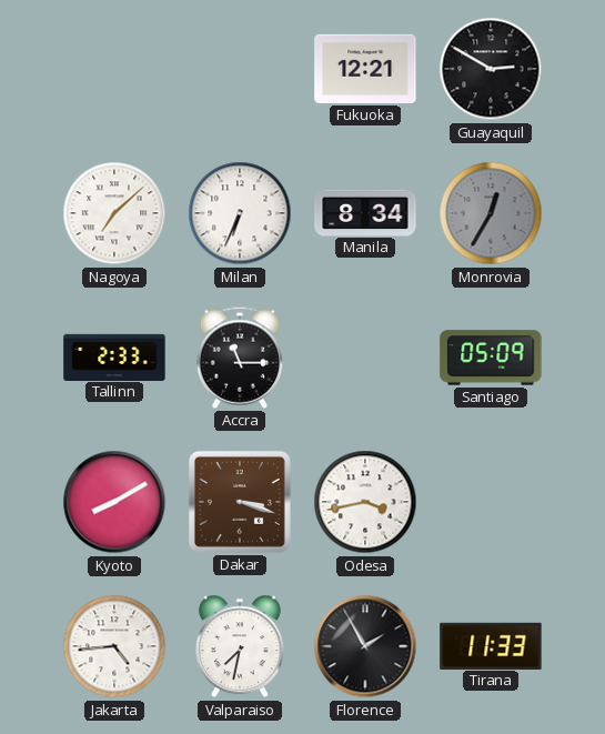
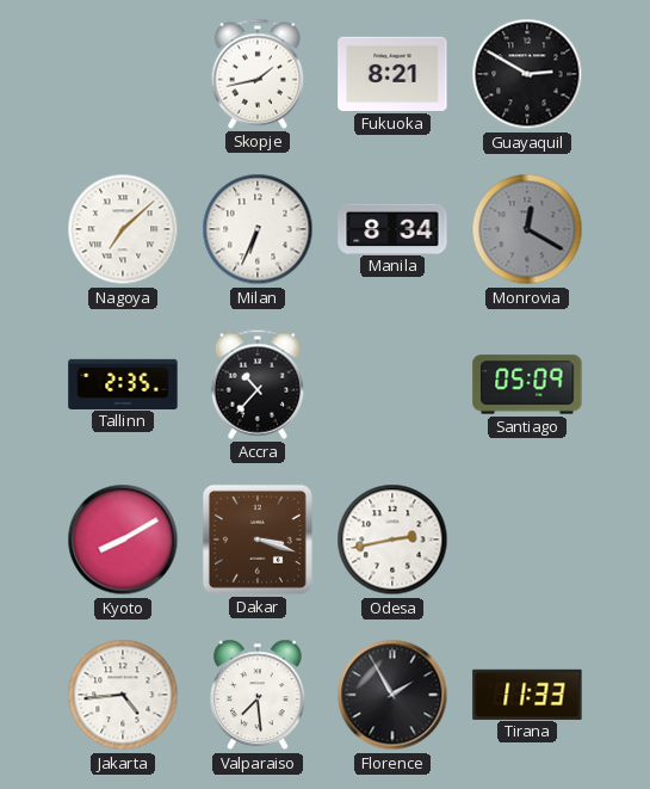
Skopje: none -> 1:43 (258, 74)
Fukuoka: 12:21 -> 8:21 (392, 74)
Monrovia: 12:35 -> 12:20 (527, 229)
Tallinn: 2:33 -> 2:35 (123, 383)
Accra: 11:15 -> 10:37 (258, 384)
Odesa: 3:43 -> 2:43 (392, 540)
Valparaiso: 7:32 -> 7:29 (258, 695)
